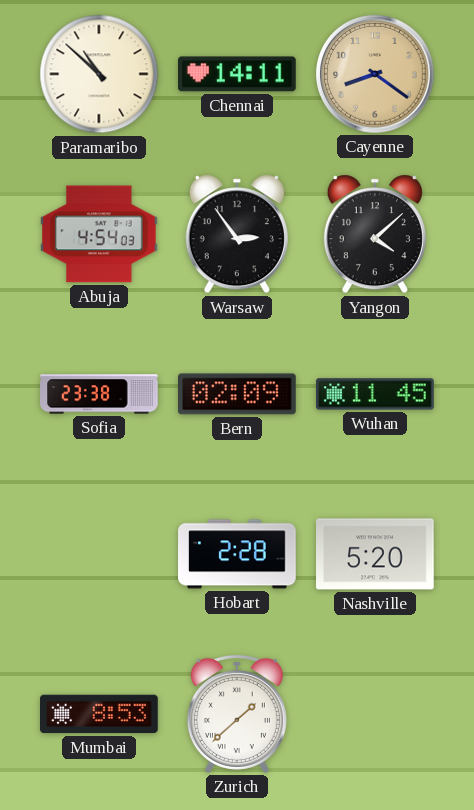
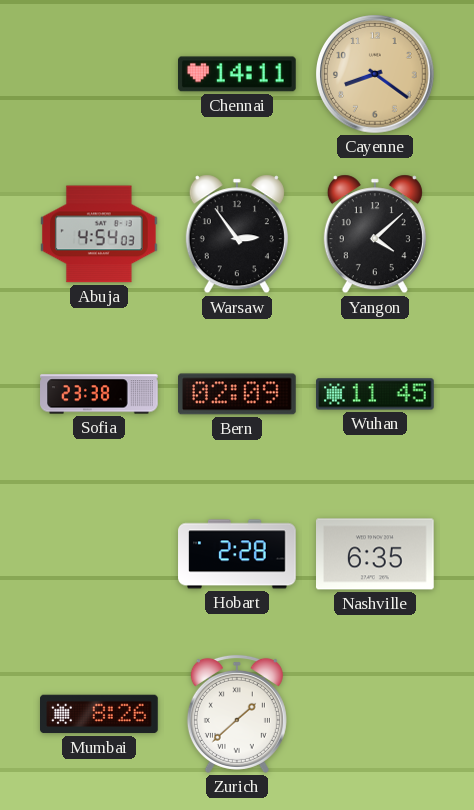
Paramaribo: 10:52 -> none (99, 74)
Nashville: 5:20 -> 6:35 (376, 554)
Mumbai: 8:53 -> 8:26 (100, 714)
